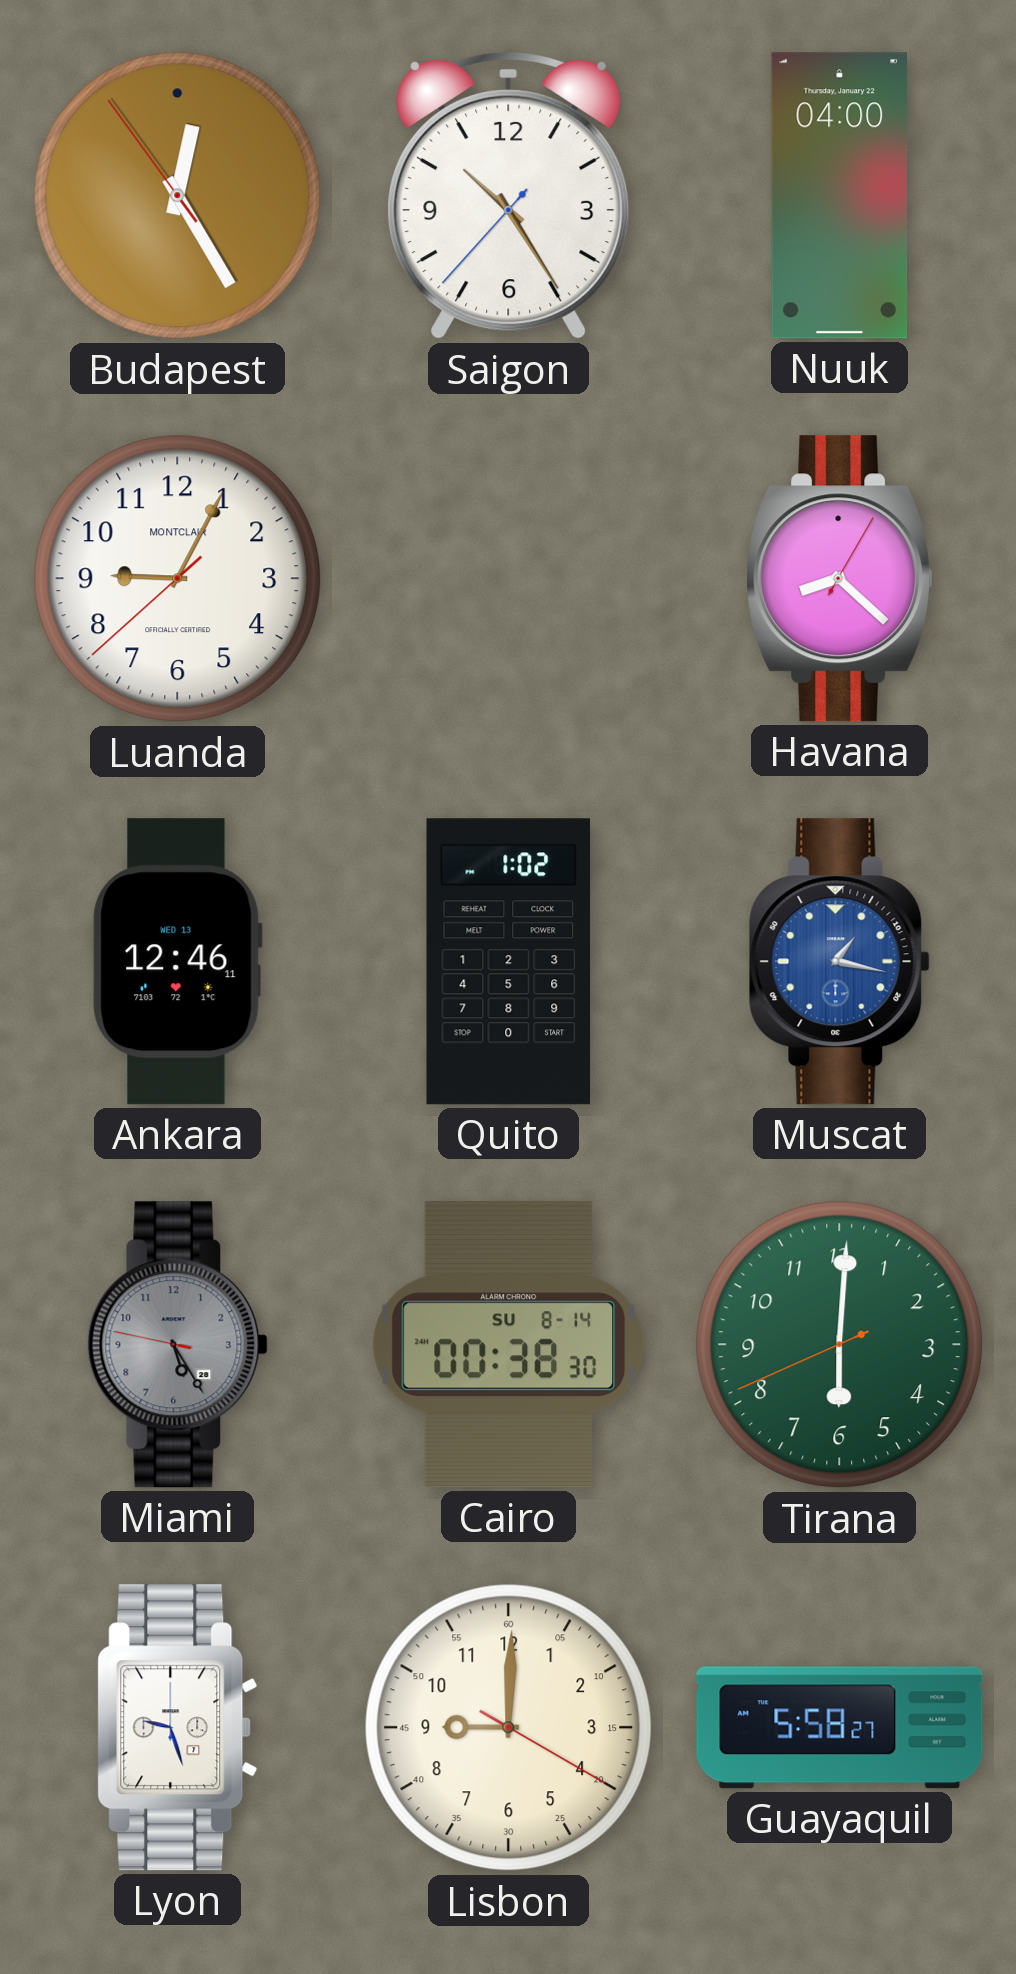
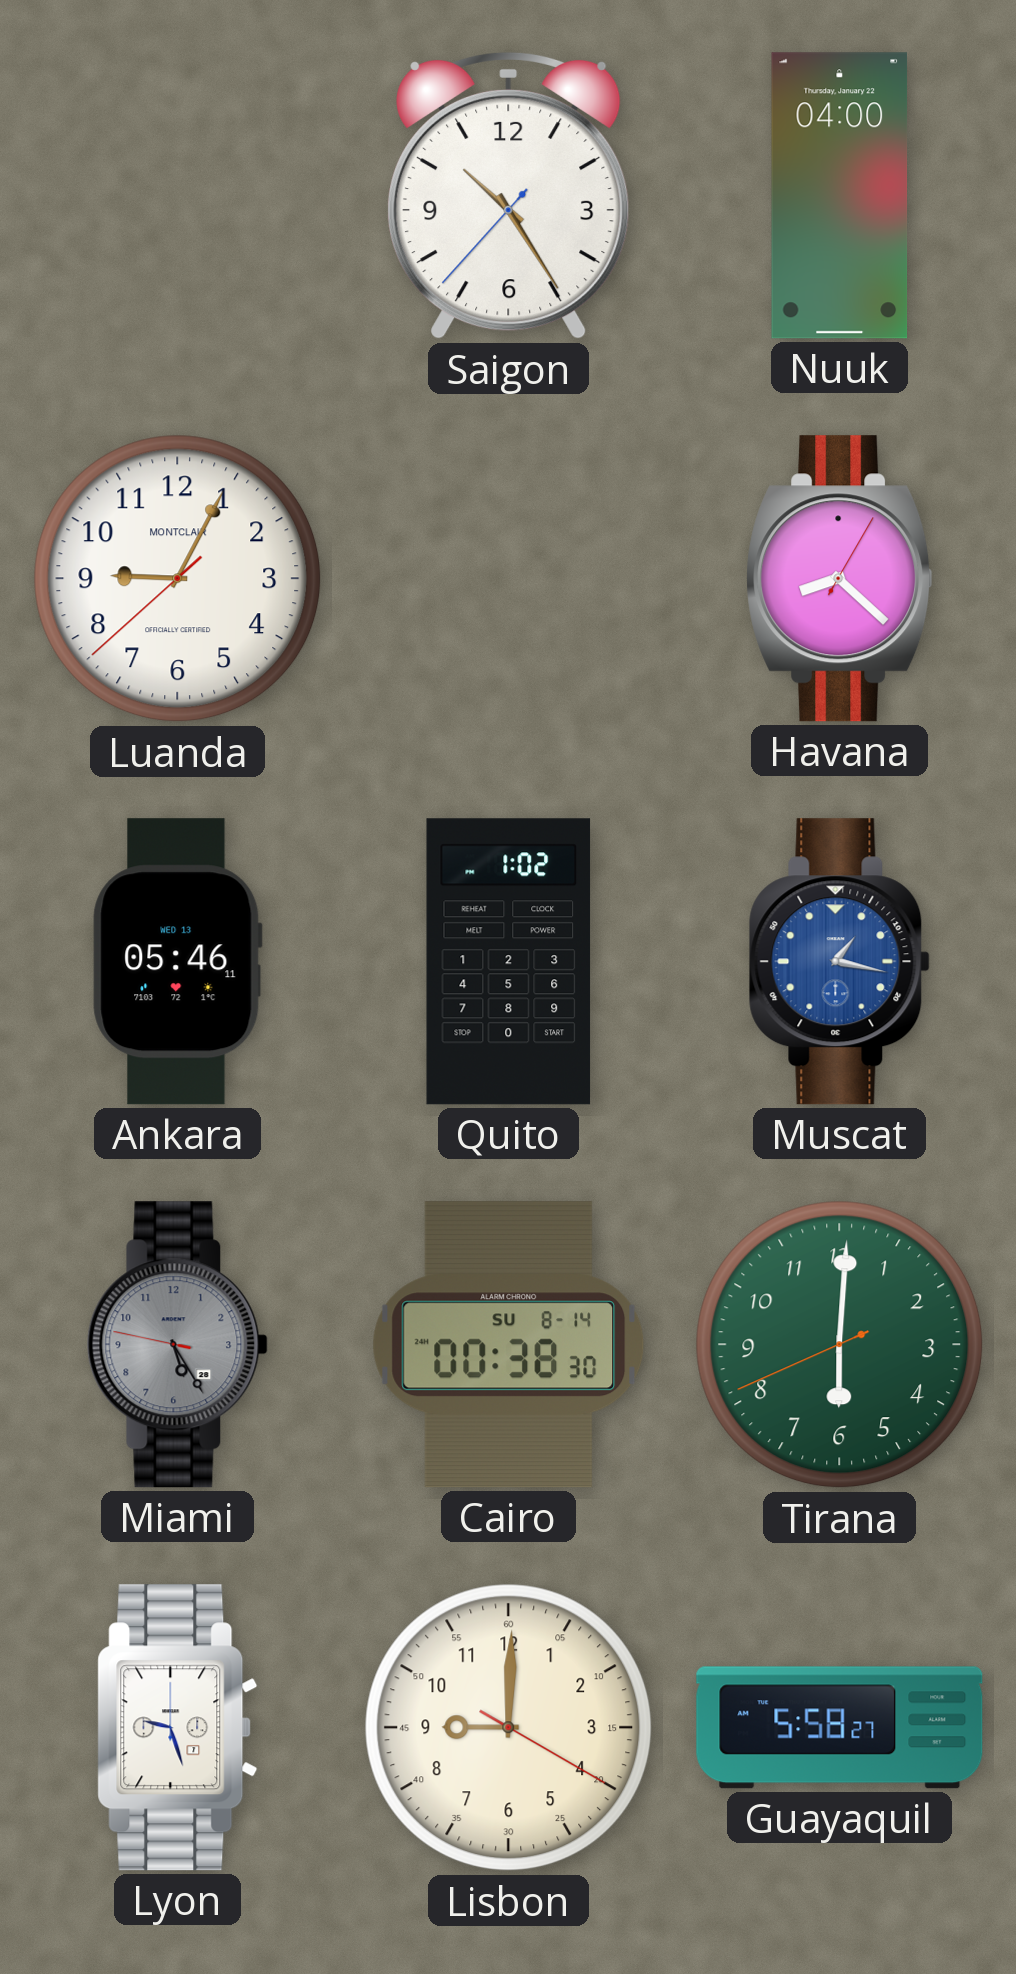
Budapest: 12:24 -> none (178, 196)
Ankara: 12:46 -> 05:46 (177, 962)
